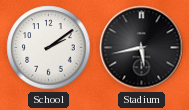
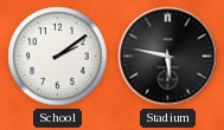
Stadium: 5:43 -> 5:47 (168, 57)
